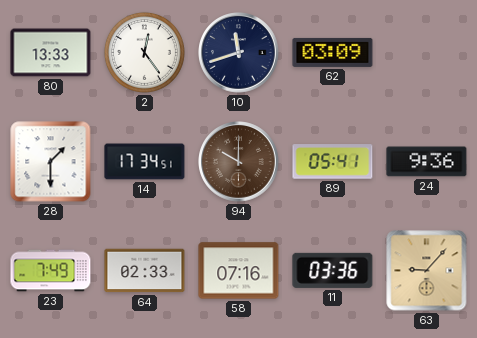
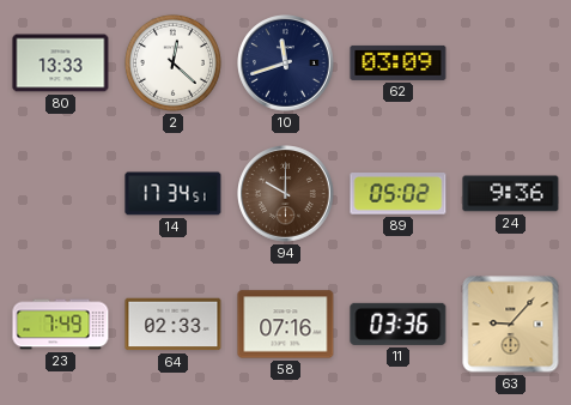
2: 12:24 -> 12:22 (172, 62)
28: 1:30 -> none (51, 162)
89: 05:41 -> 05:02 (399, 194)
